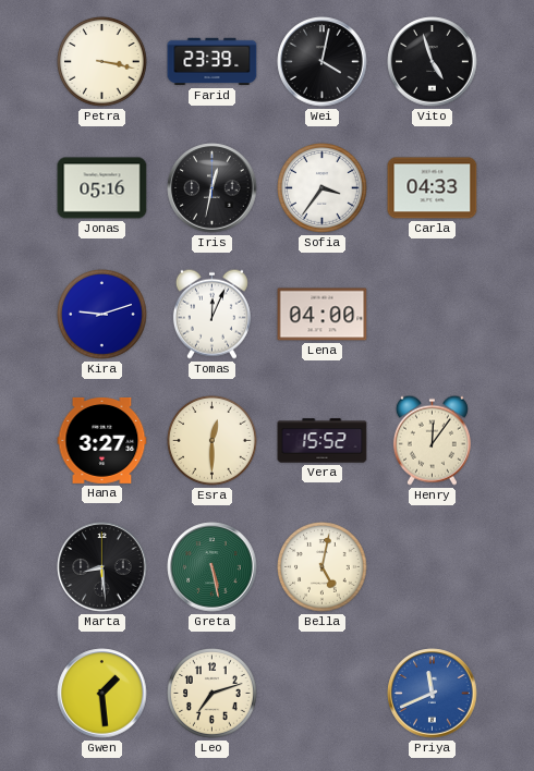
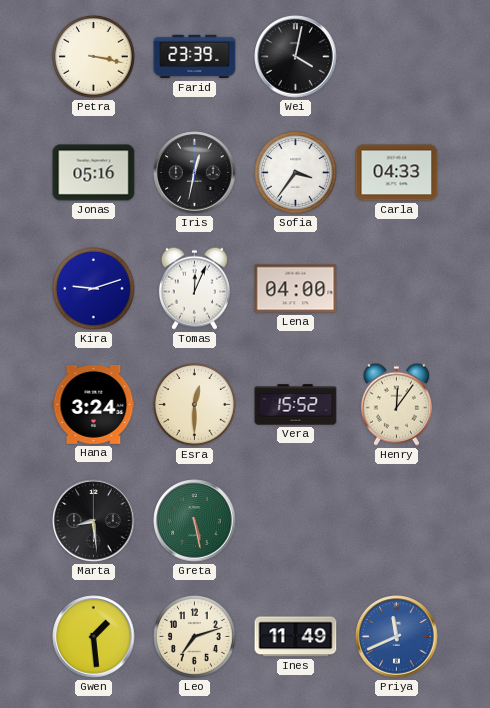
Vito: 4:57 -> none (433, 62)
Hana: 3:27 -> 3:24 (94, 405)
Bella: 5:02 -> none (323, 567)
Ines: none -> 11:49 (296, 637)
